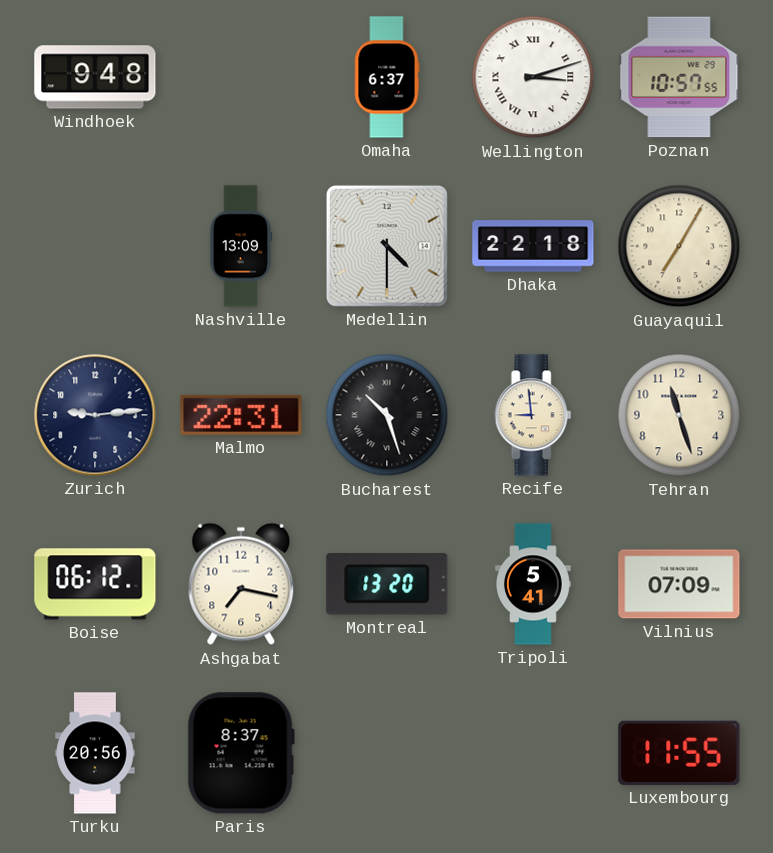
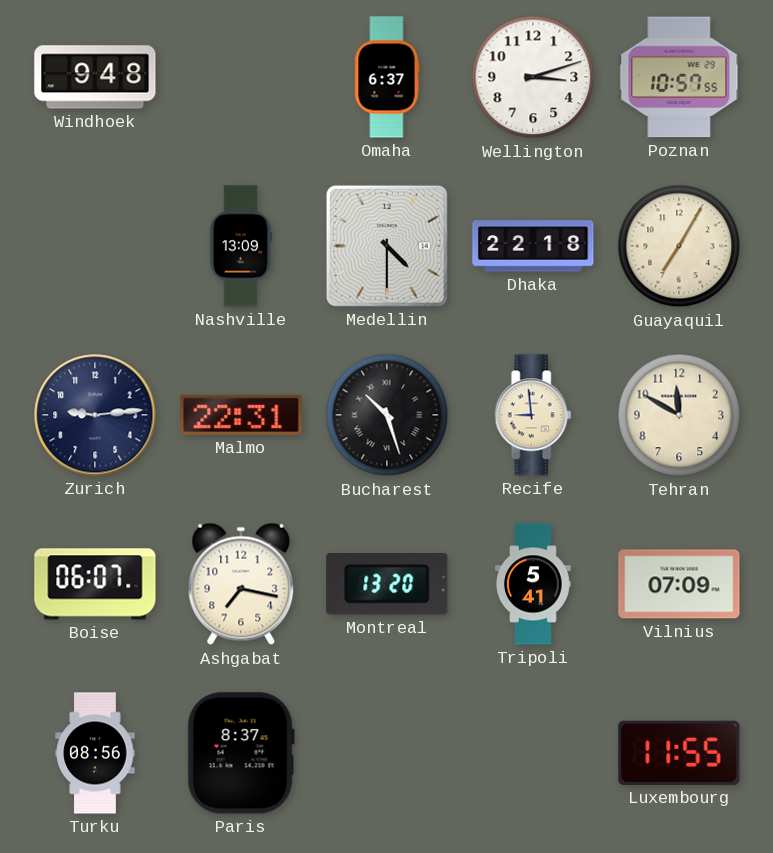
Wellington numerals: Roman -> Arabic (533, 77)
Tehran: 11:27 -> 11:50 (679, 415)
Boise: 06:12 -> 06:07 (95, 584)
Turku: 20:56 -> 08:56 (95, 753)
